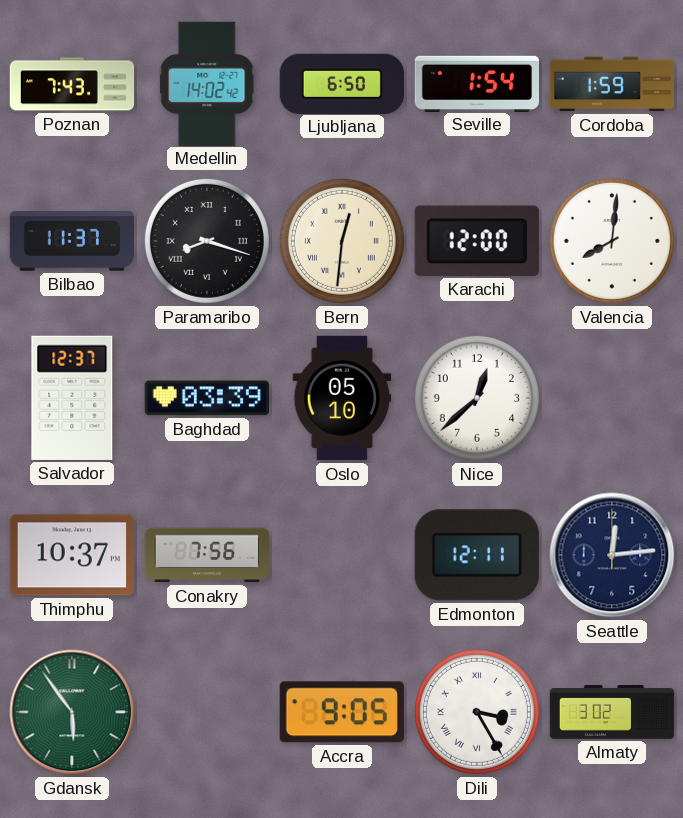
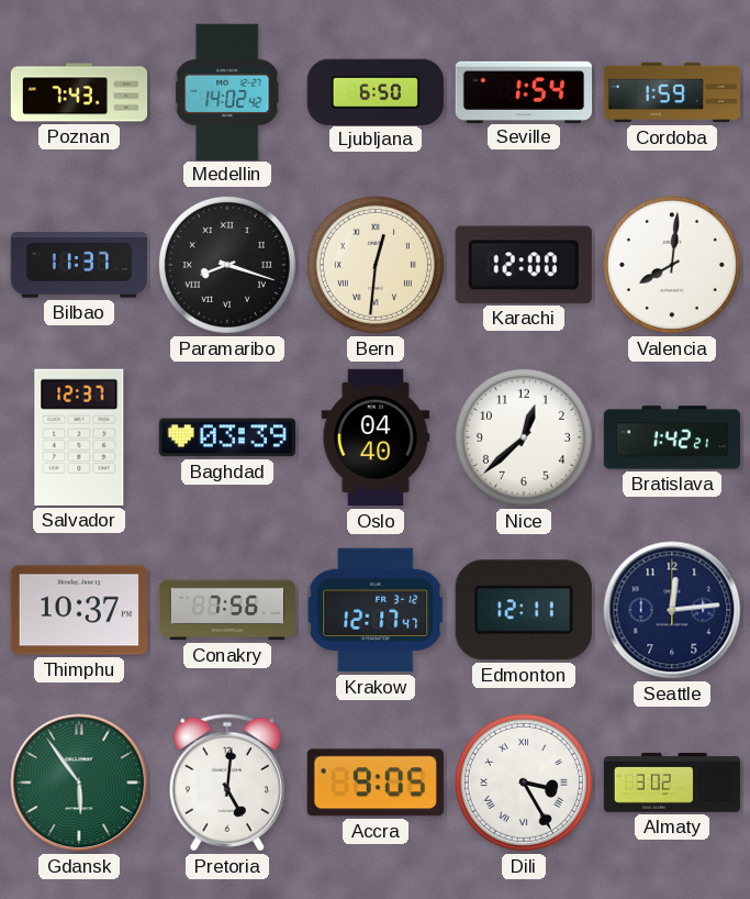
Oslo: 05:10 -> 04:40 (376, 437)
Bratislava: none -> 1:42 (672, 437)
Krakow: none -> 12:17 (376, 610)
Pretoria: none -> 5:01 (227, 783)
